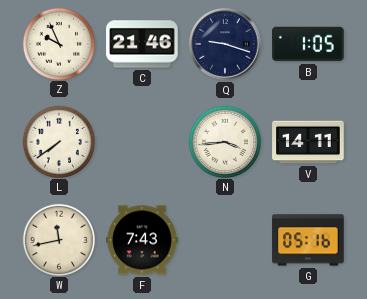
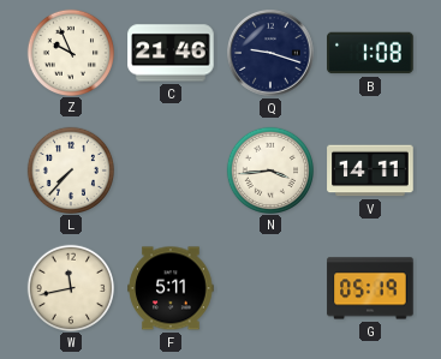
B: 1:05 -> 1:08 (370, 53)
L: 7:39 -> 7:37 (70, 169)
F: 7:43 -> 5:11 (171, 288)
G: 05:16 -> 05:19 (370, 288)
